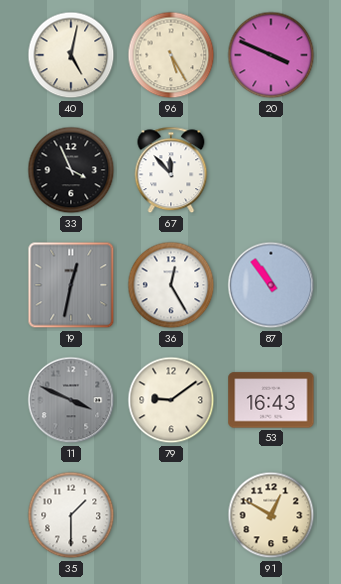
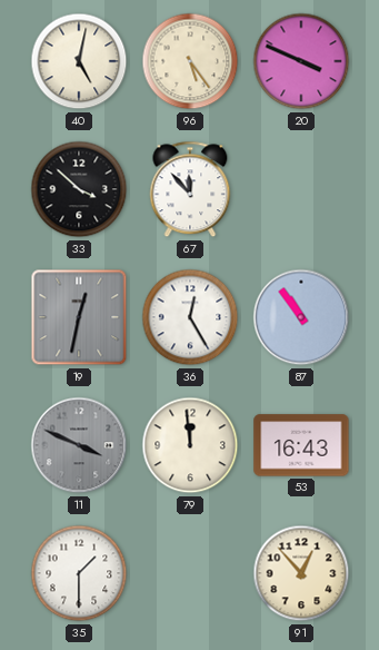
96: 5:25 -> 5:24 (190, 61)
33: 3:56 -> 3:52 (79, 189)
79: 9:09 -> 11:59 (190, 445)
91: 12:50 -> 12:53 (301, 573)
